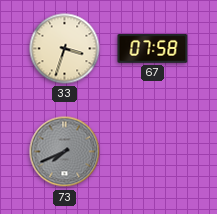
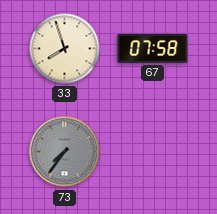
33: 3:33 -> 7:57 (65, 49)
73: 7:41 -> 7:36 (65, 152)
